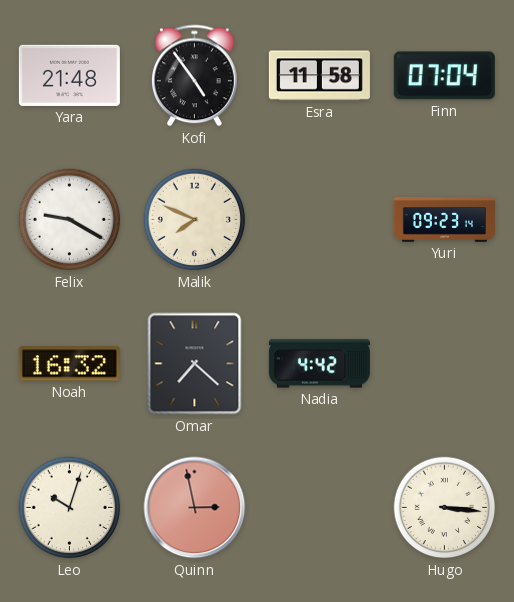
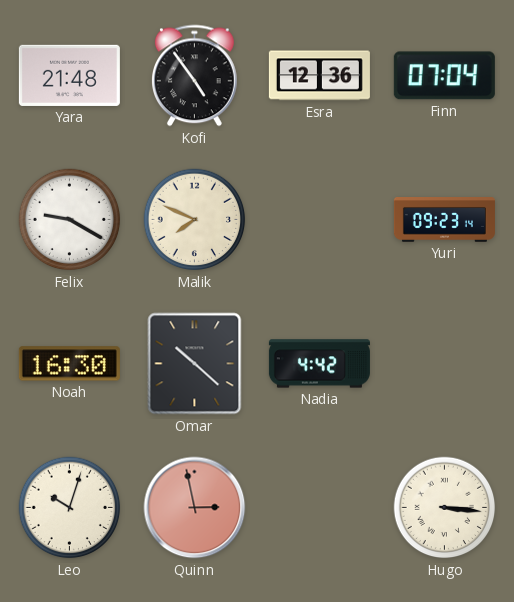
Esra: 11:58 -> 12:36 (319, 76)
Noah: 16:32 -> 16:30 (69, 364)
Omar: 7:22 -> 10:22 (195, 364)
